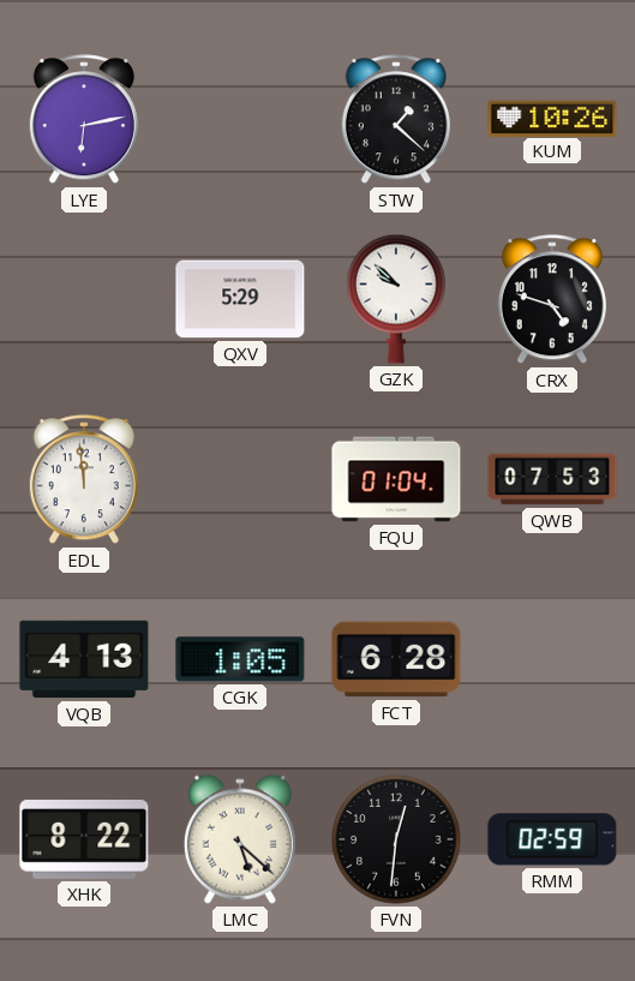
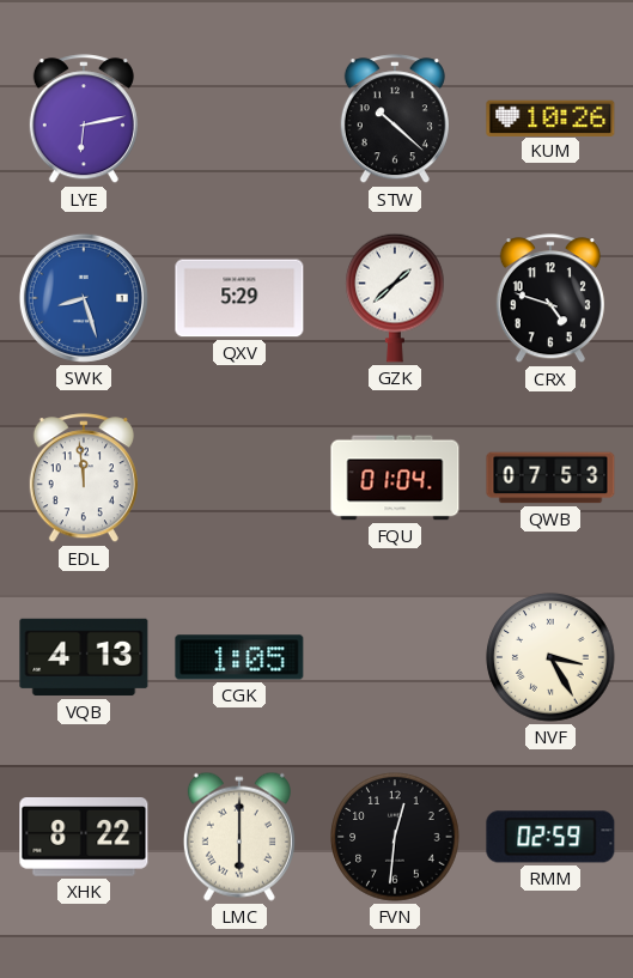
STW: 1:22 -> 10:22 (395, 120)
SWK: none -> 8:27 (84, 298)
GZK: 9:52 -> 1:38 (395, 298)
FCT: 6:28 -> none (396, 659)
NVF: none -> 3:25 (550, 657)
LMC: 5:22 -> 6:00 (239, 837)
